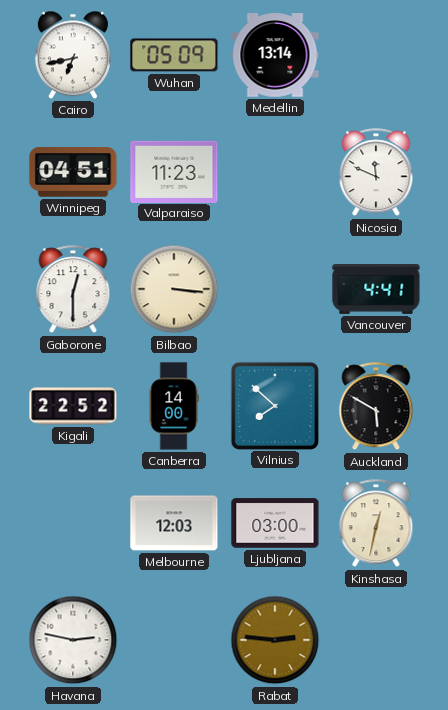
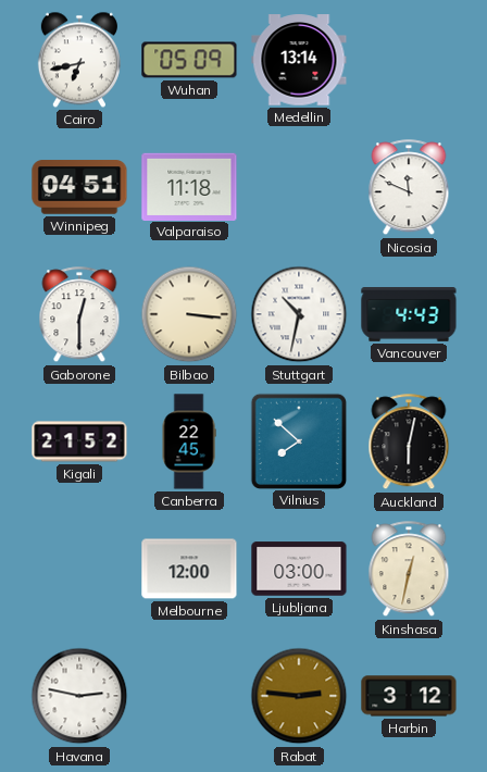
Valparaiso: 11:23 -> 11:18 (189, 186)
Stuttgart: none -> 10:32 (299, 314)
Vancouver: 4:41 -> 4:43 (409, 315)
Kigali: 22:52 -> 21:52 (79, 441)
Canberra: 14:00 -> 22:45 (189, 441)
Auckland: 5:50 -> 6:02 (409, 443)
Melbourne: 12:03 -> 12:00 (189, 569)
Harbin: none -> 3:12 (409, 696)
